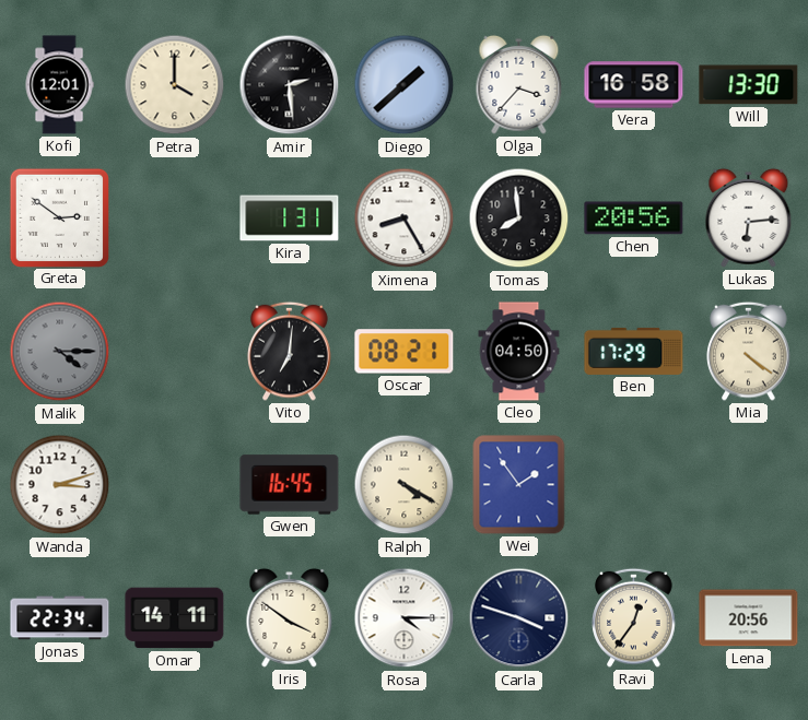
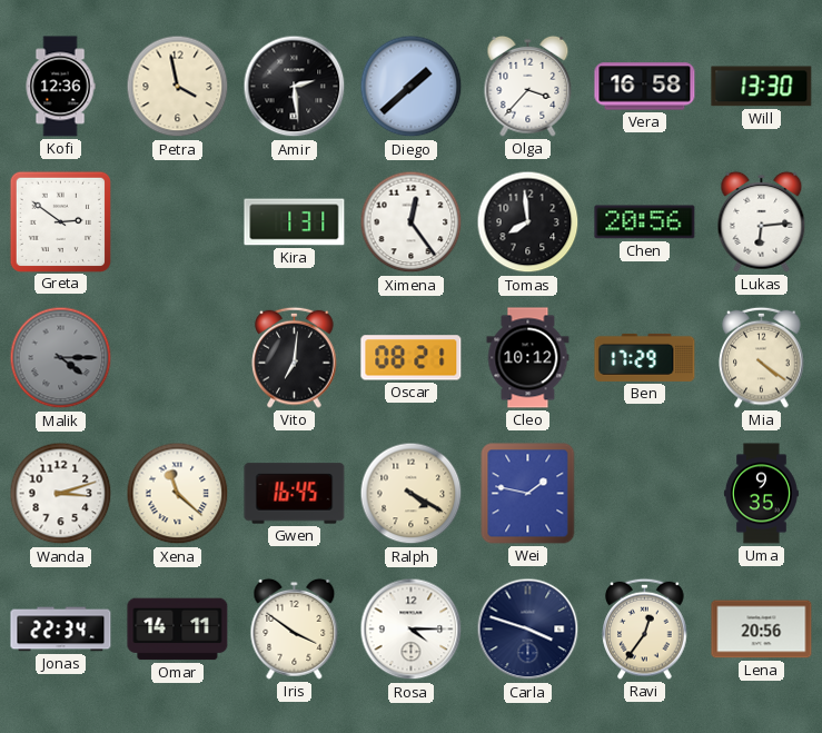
Kofi: 12:01 -> 12:36 (60, 87)
Petra: 4:00 -> 3:58 (178, 87)
Ximena: 8:25 -> 12:24 (412, 222)
Cleo: 04:50 -> 10:12 (528, 358)
Xena: none -> 11:22 (178, 494)
Wei: 1:54 -> 1:47 (528, 494)
Uma: none -> 9:35 (761, 494)
